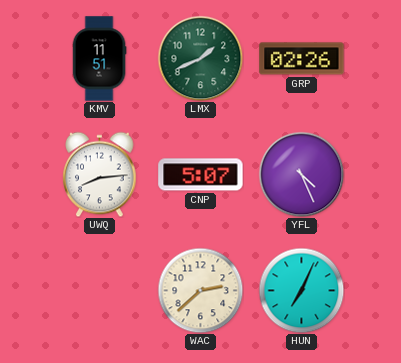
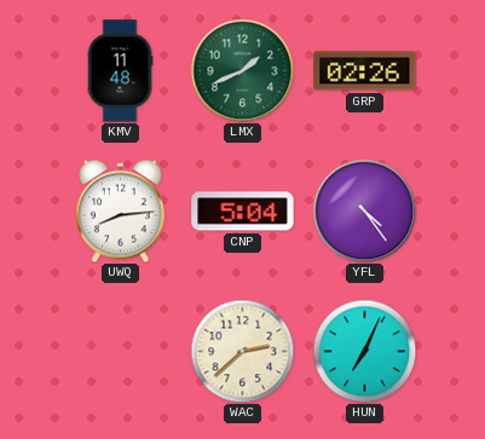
KMV: 11:51 -> 11:48 (120, 71)
CNP: 5:07 -> 5:04 (243, 212)
YFL: 4:26 -> 4:24 (364, 210)
